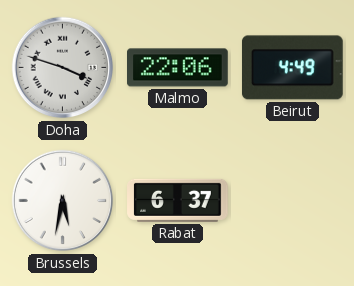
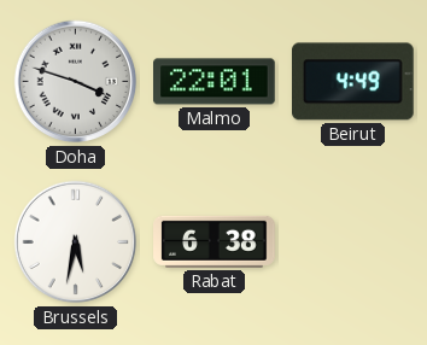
Malmo: 22:06 -> 22:01 (215, 82)
Rabat: 6:37 -> 6:38 (215, 241)
